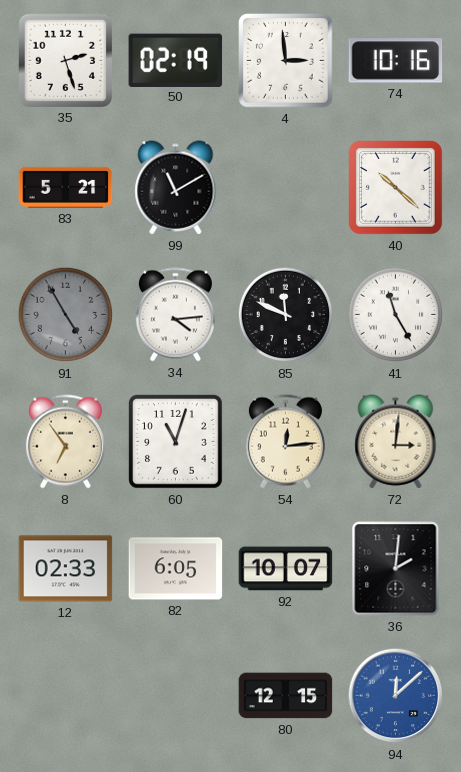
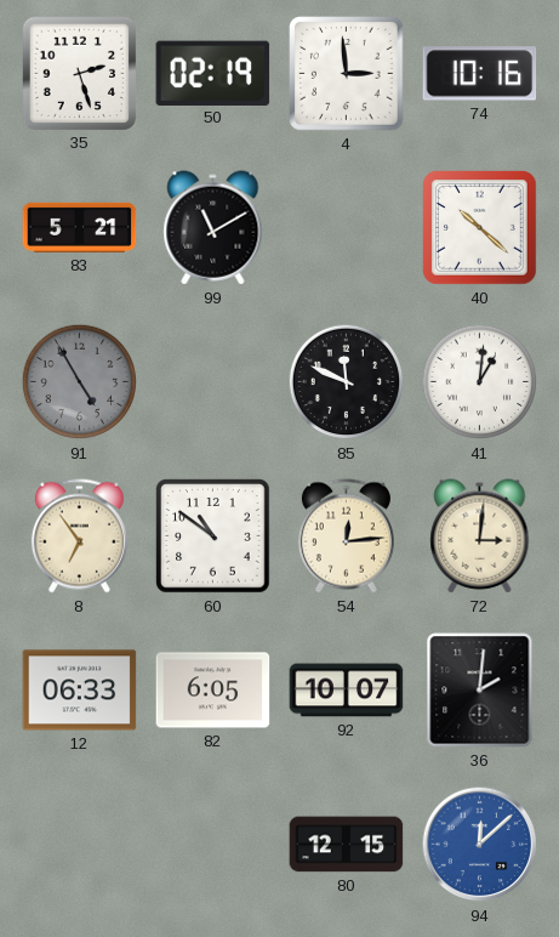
34: 4:14 -> none (175, 315)
41: 11:25 -> 1:01 (480, 382)
60: 11:03 -> 10:51 (213, 536)
12: 02:33 -> 06:33 (80, 691)
